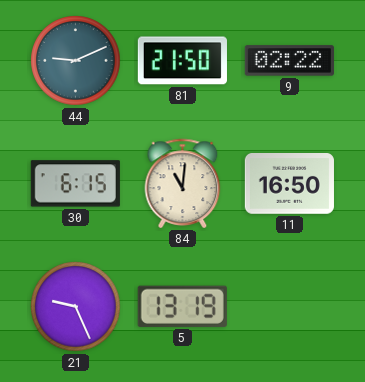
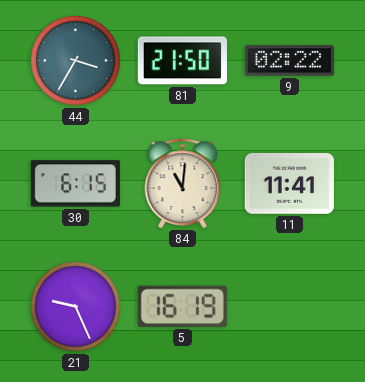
44: 9:11 -> 3:35 (76, 61)
11: 16:50 -> 11:41 (289, 184)
5: 13:19 -> 16:19 (182, 306)
